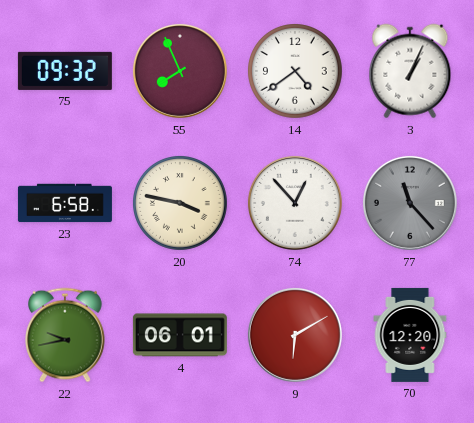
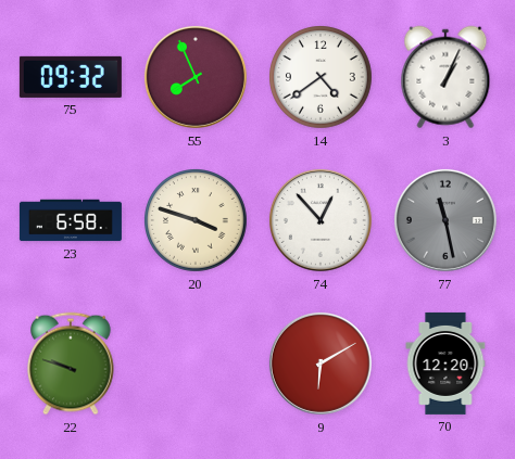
20: 3:47 -> 3:48 (197, 221)
77: 11:23 -> 11:28 (445, 220)
22: 9:43 -> 9:48 (72, 364)
4: 06:01 -> none (180, 335)
